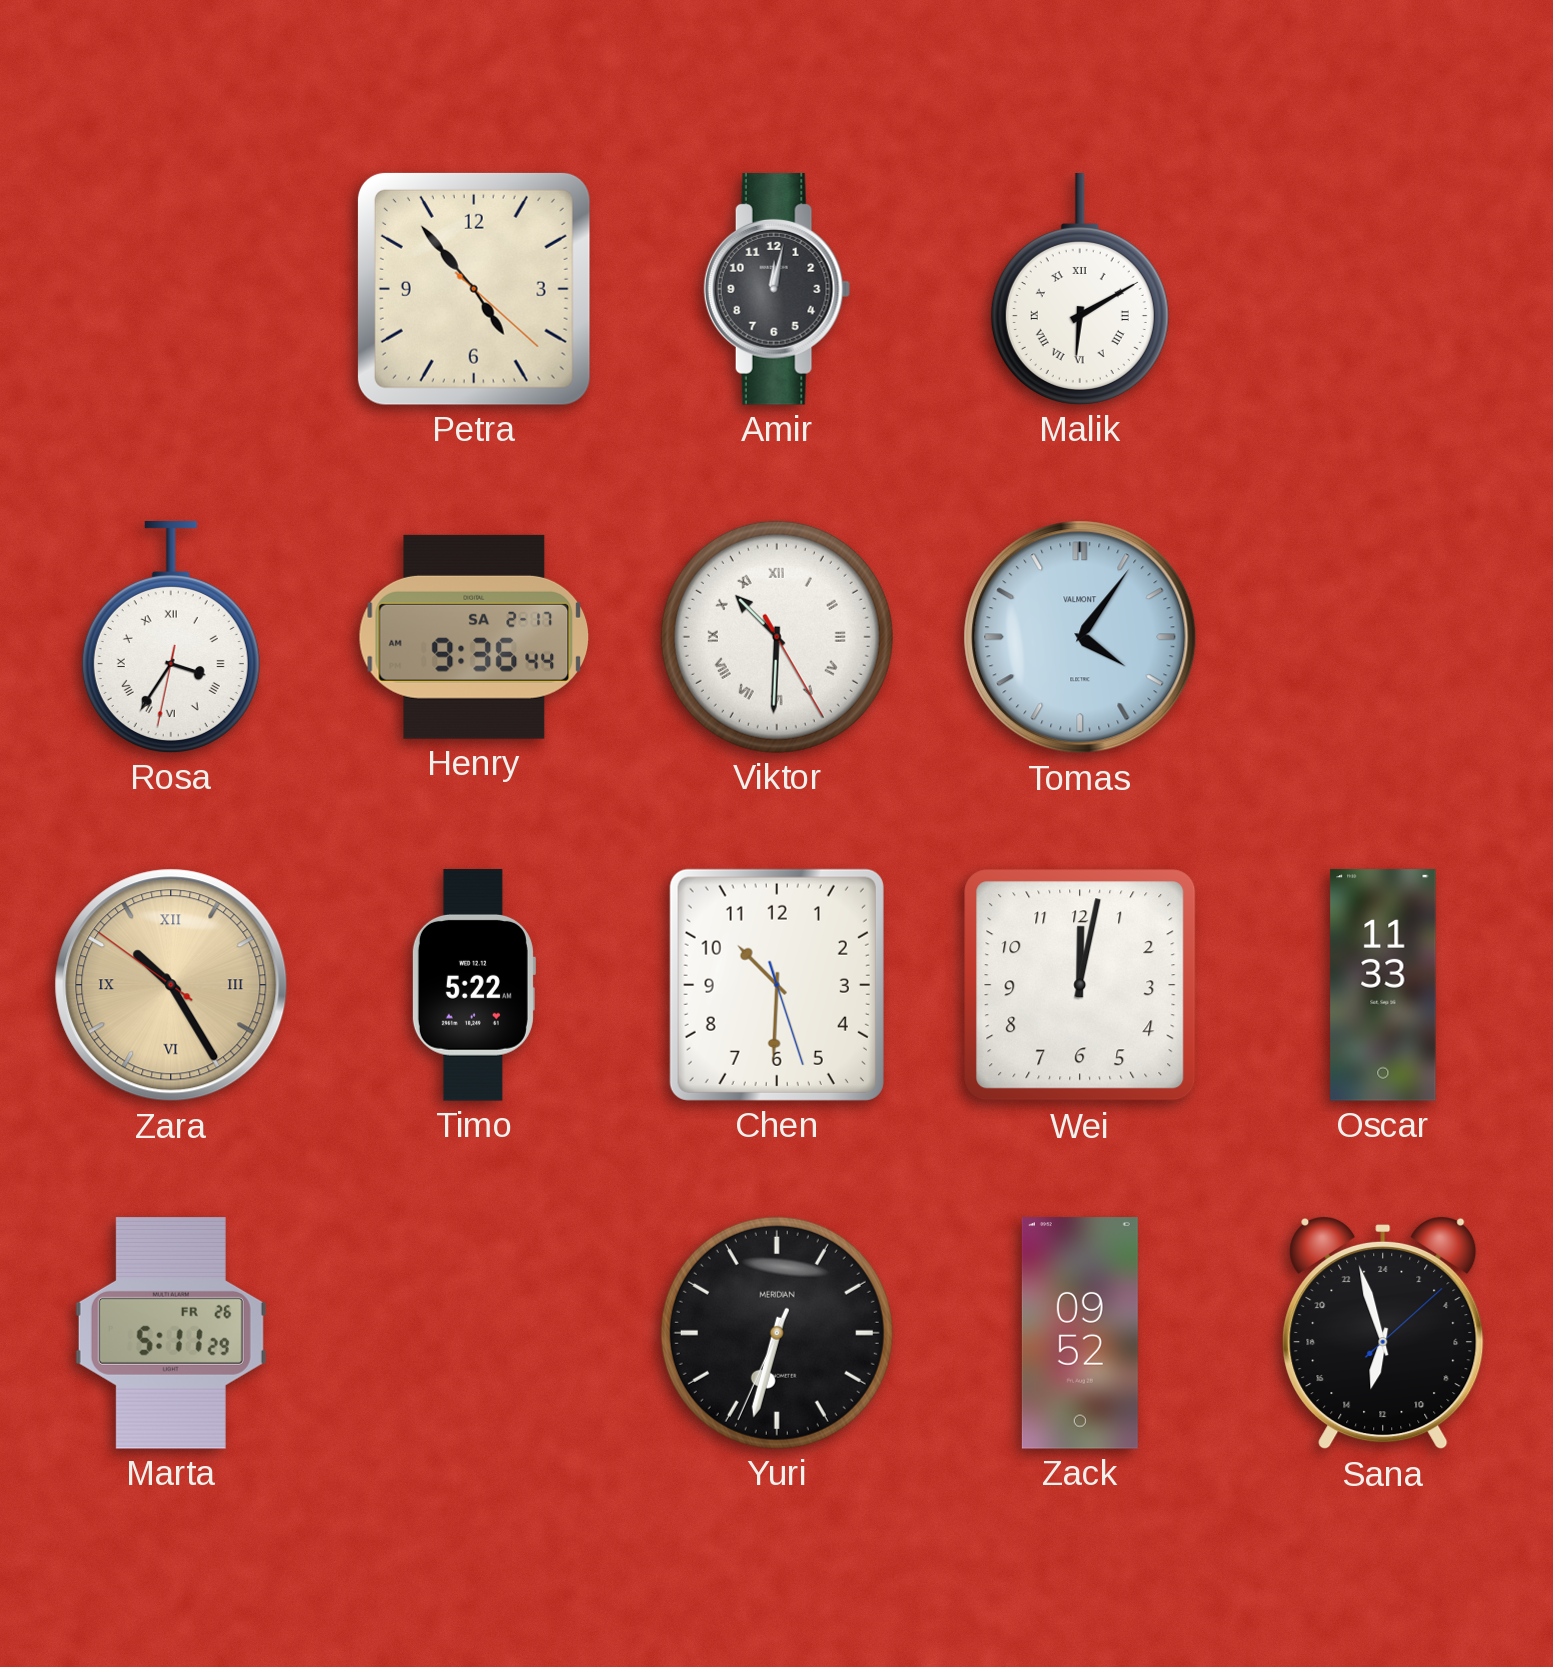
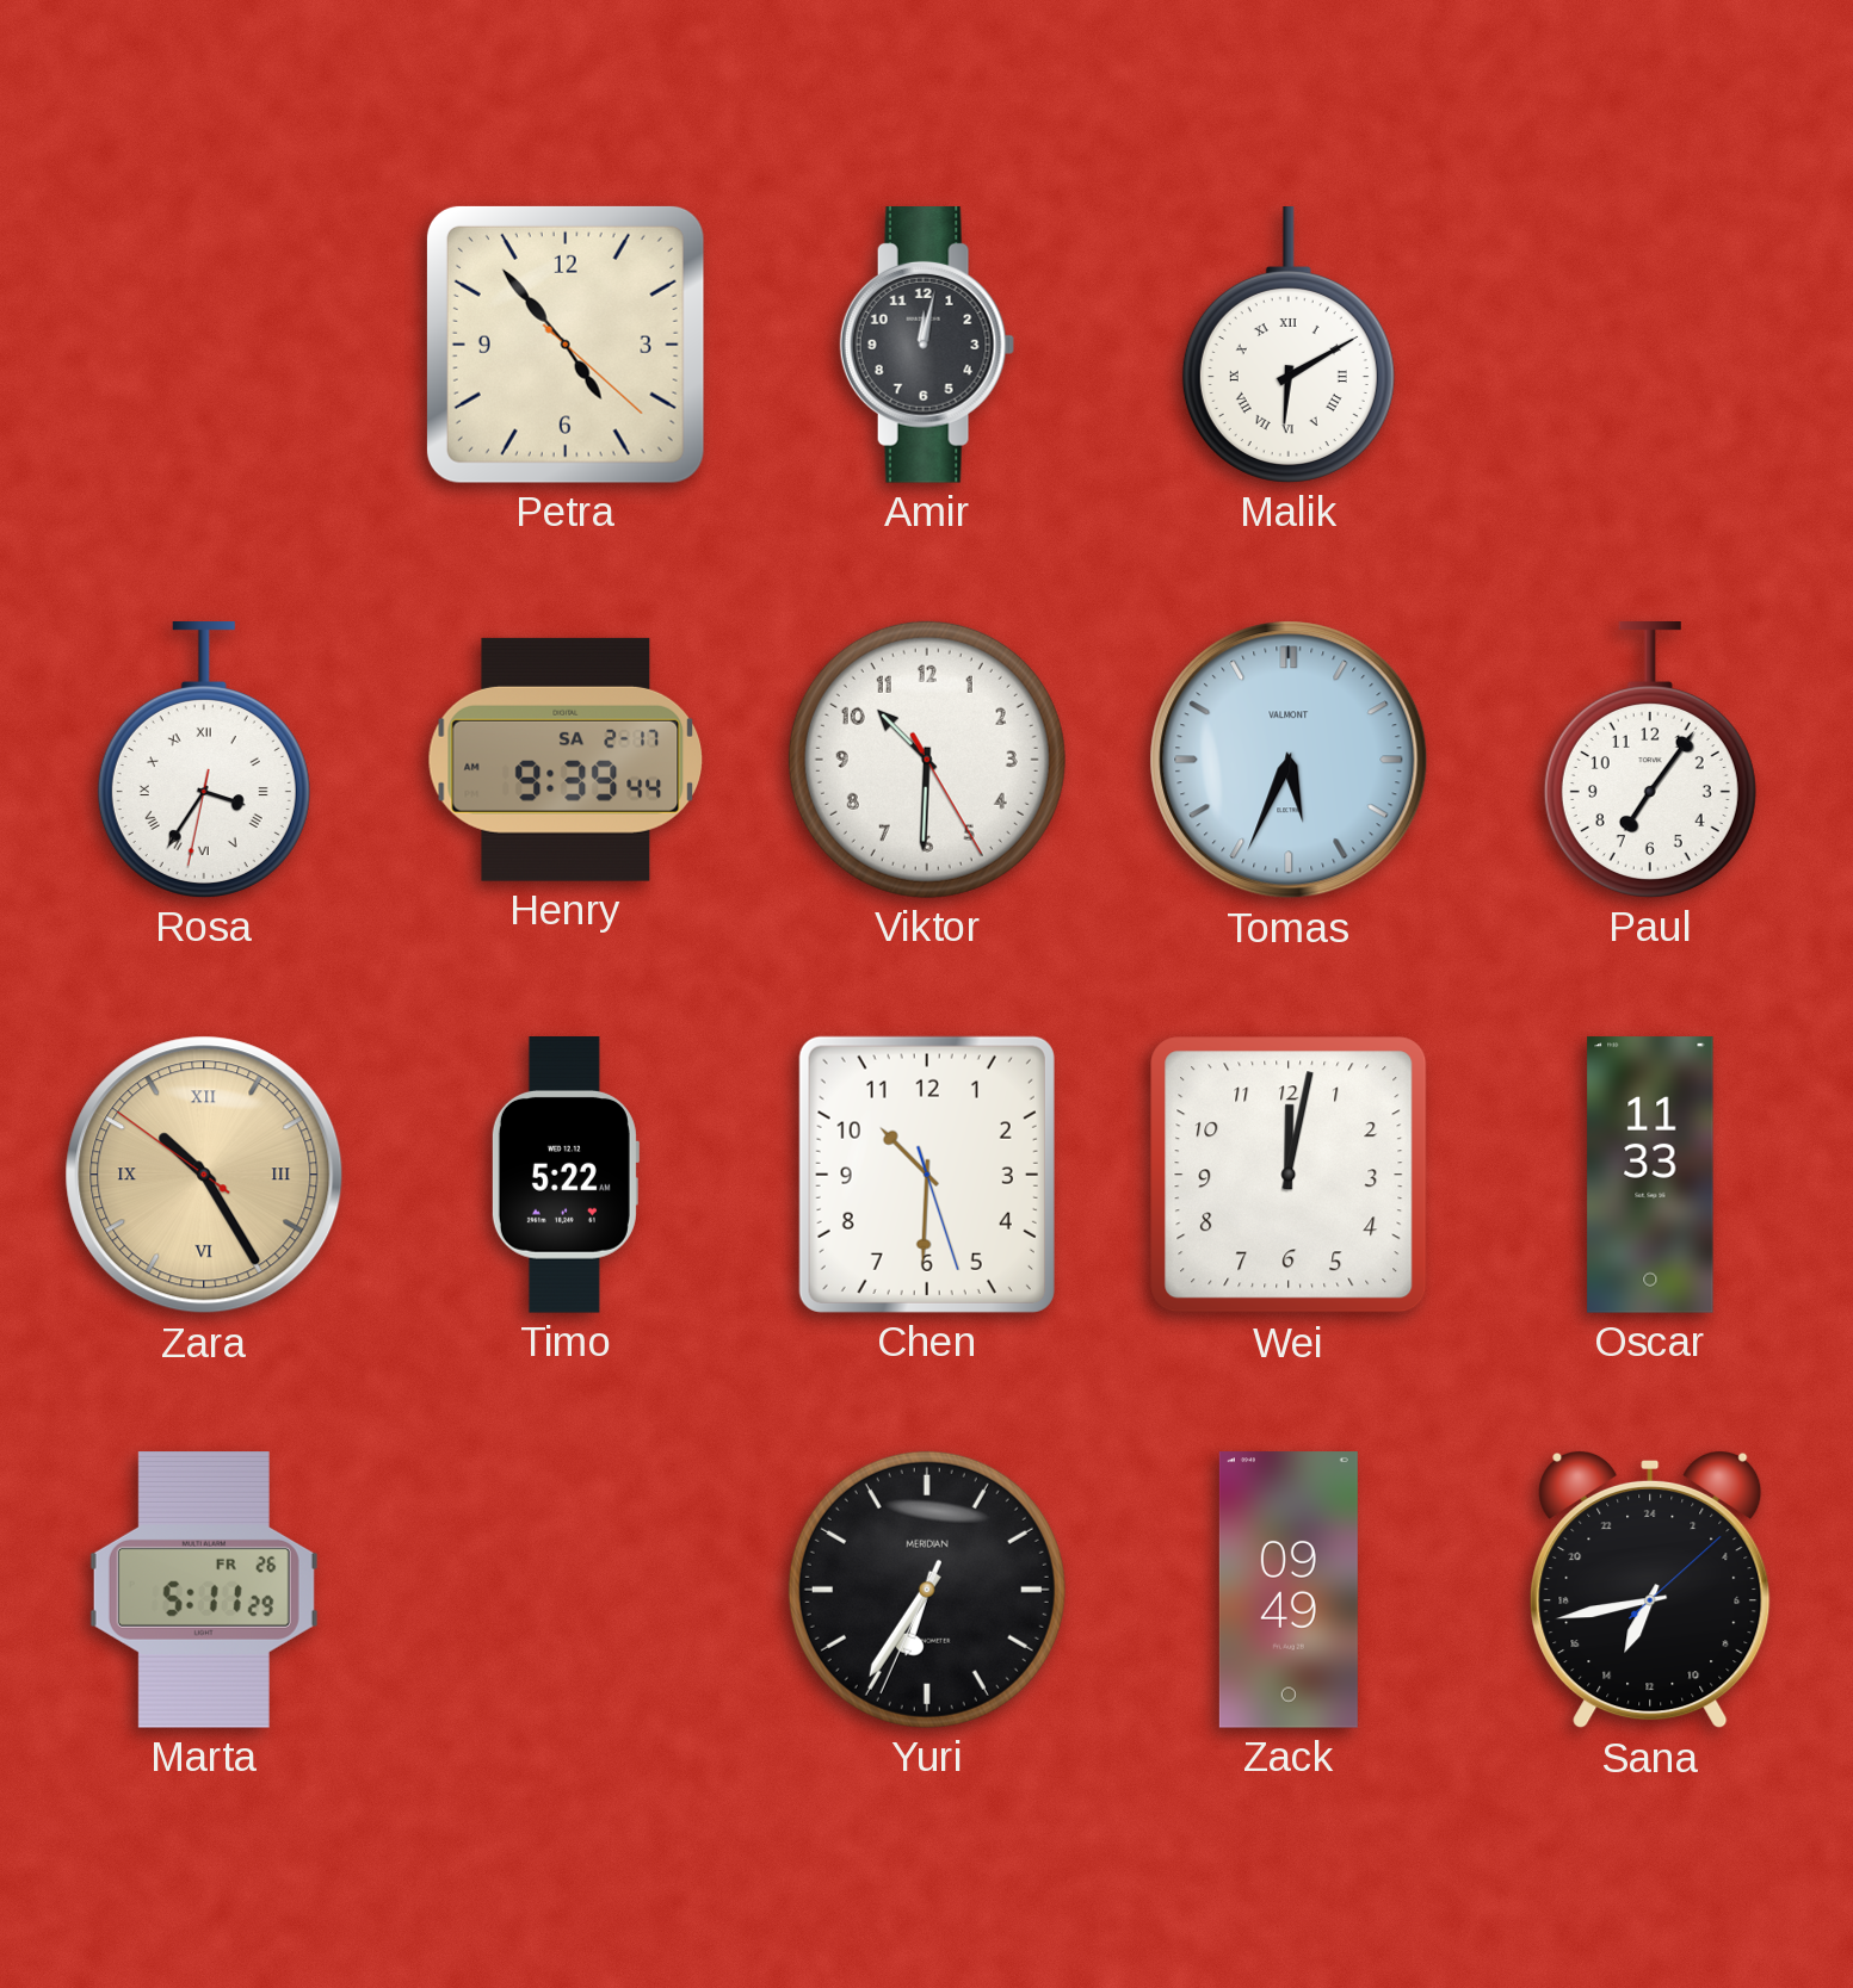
Henry: 9:36 -> 9:39 (566, 760)
Viktor numerals: Roman -> Arabic (927, 760)
Tomas: 4:06 -> 5:34 (1289, 760)
Paul: none -> 7:06 (1650, 761)
Yuri: 6:32 -> 6:35 (927, 1590)
Zack: 09:52 -> 09:49 (1289, 1590)
Sana: 12:57 -> 13:43 (1650, 1590)
